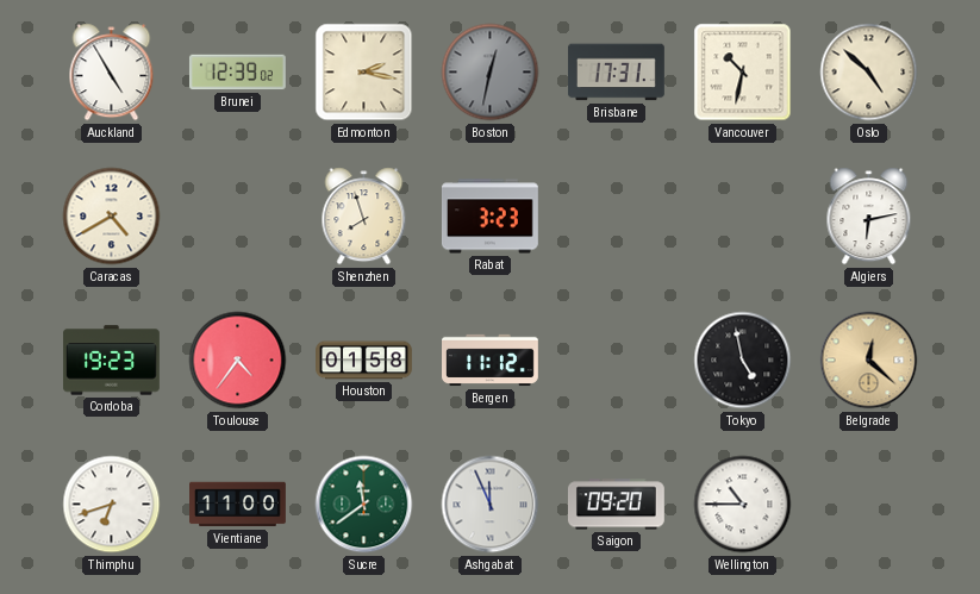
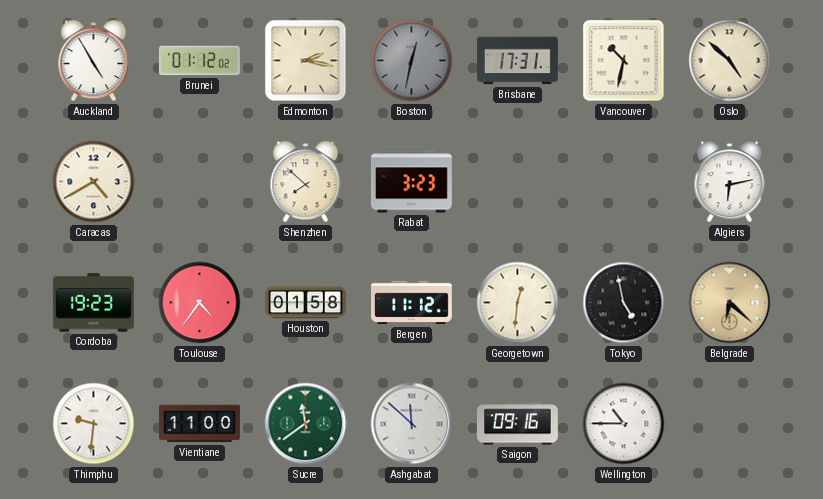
Brunei: 12:39 -> 01:12 (200, 61)
Shenzhen: 7:57 -> 7:52 (306, 182)
Georgetown: none -> 12:31 (518, 303)
Belgrade: 12:22 -> 6:22 (730, 303)
Thimphu: 6:42 -> 9:31 (94, 424)
Ashgabat: 11:56 -> 11:52 (412, 424)
Saigon: 09:20 -> 09:16 (517, 424)
